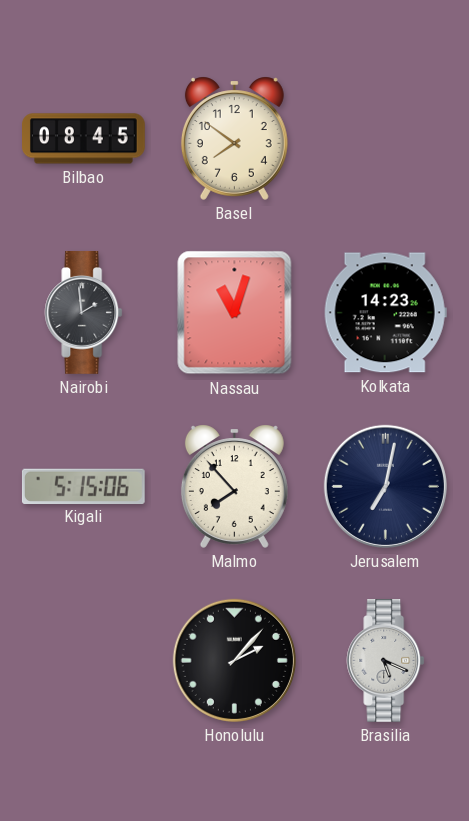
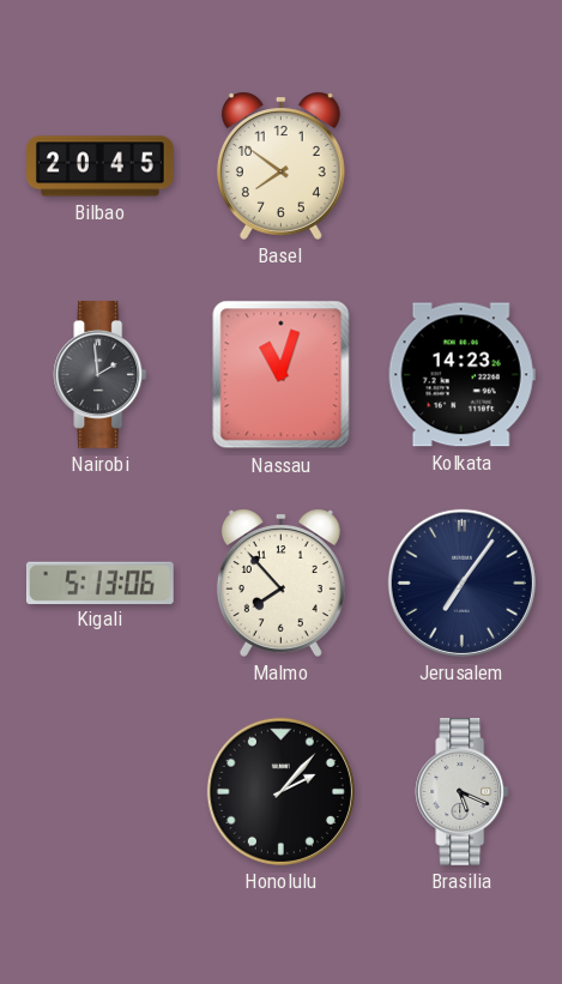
Bilbao: 08:45 -> 20:45 (101, 167)
Kigali: 5:15 -> 5:13 (99, 582)
Jerusalem: 7:02 -> 7:06 (461, 582)
